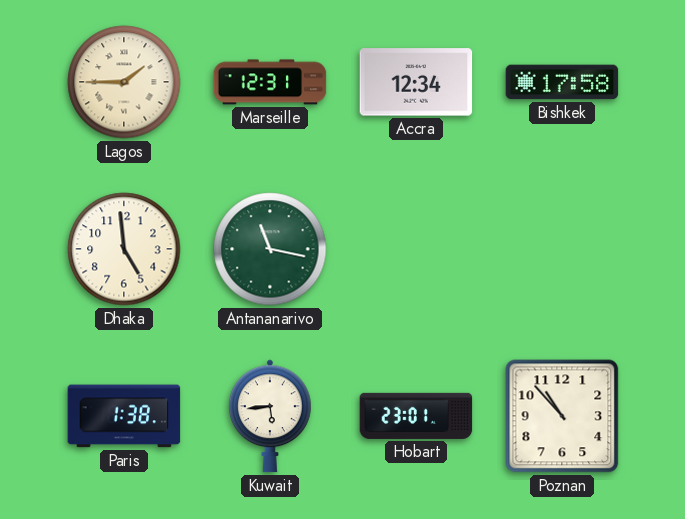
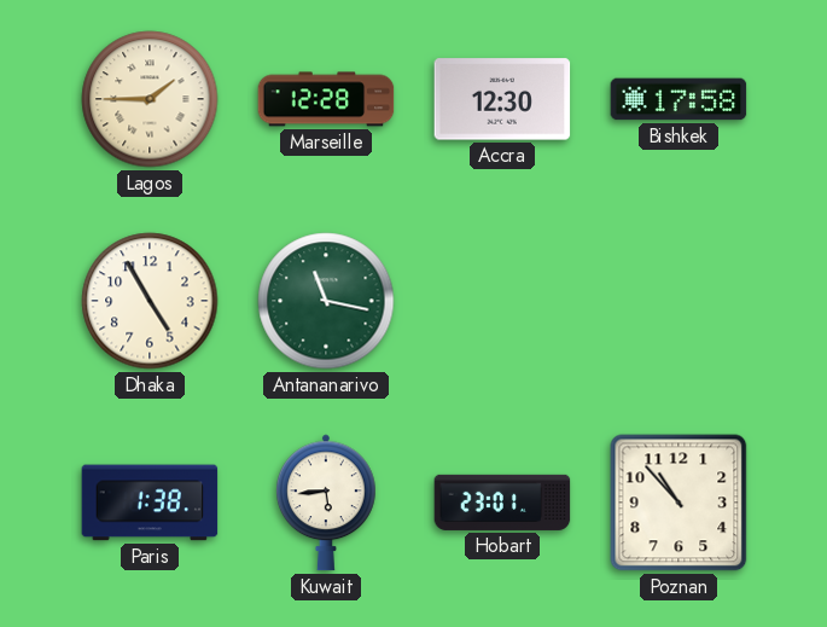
Marseille: 12:31 -> 12:28 (326, 99)
Accra: 12:34 -> 12:30 (502, 99)
Dhaka: 4:59 -> 4:55 (150, 301)
